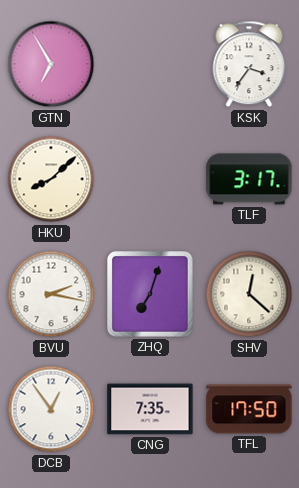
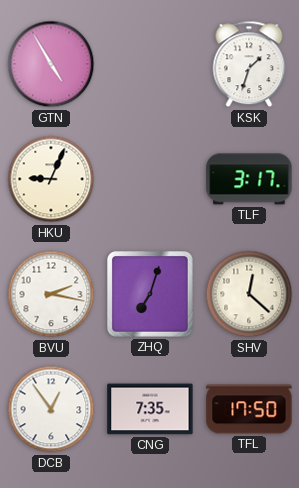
GTN: 6:55 -> 4:55 (51, 64)
KSK: 3:36 -> 1:33 (249, 64)
HKU: 8:08 -> 9:04 (51, 179)
